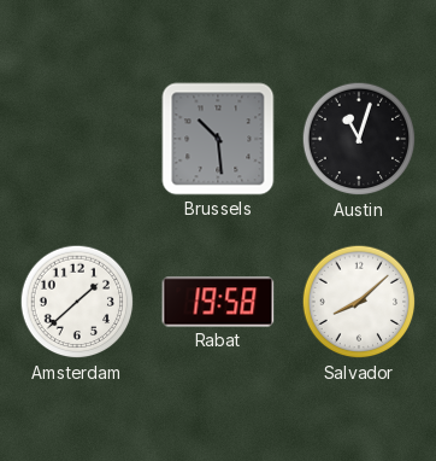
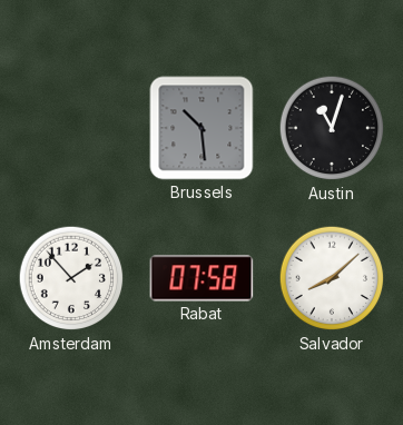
Amsterdam: 1:38 -> 1:53 (71, 278)
Rabat: 19:58 -> 07:58 (202, 278)
